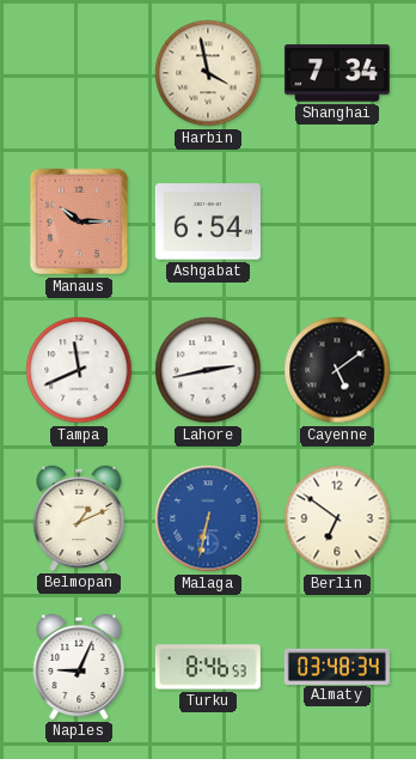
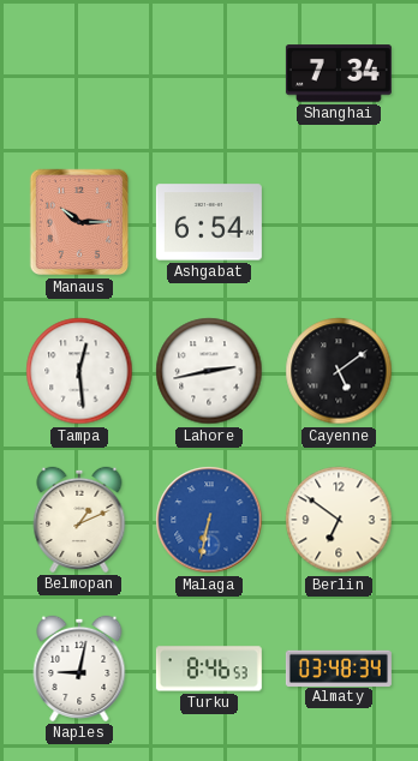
Harbin: 3:58 -> none (208, 73)
Tampa: 11:41 -> 12:29 (79, 371)
Naples: 9:04 -> 9:02 (79, 669)
